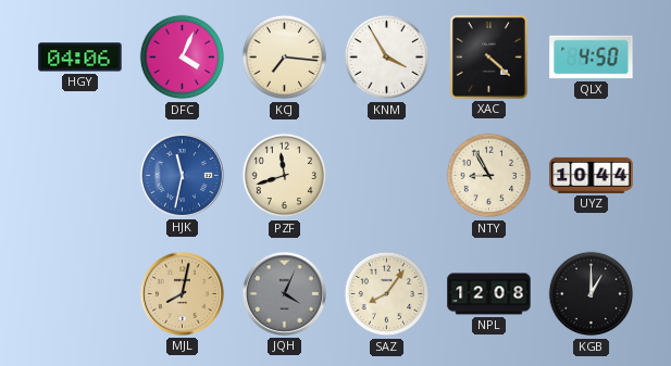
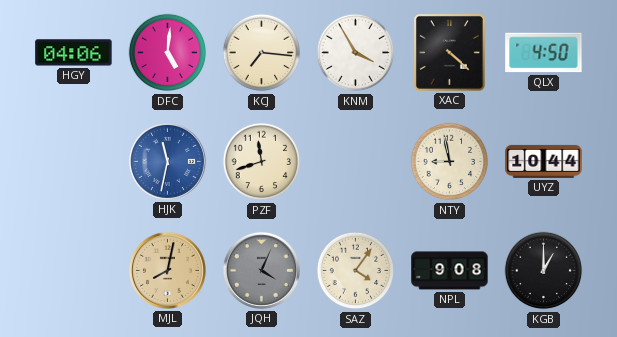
DFC: 4:04 -> 5:01 (168, 53)
NTY: 8:55 -> 8:58 (450, 162)
SAZ: 8:06 -> 4:06 (356, 271)
NPL: 12:08 -> 9:08 (450, 271)
